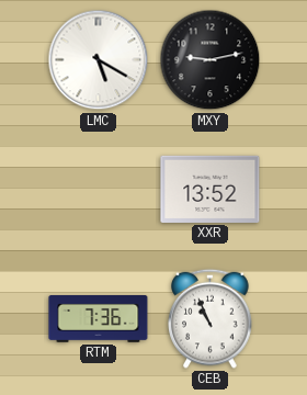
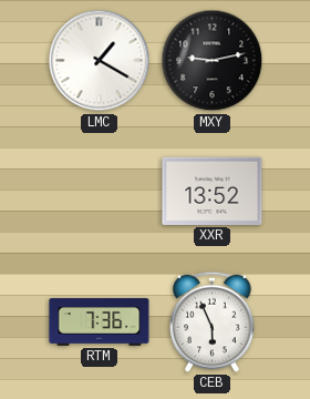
LMC: 5:20 -> 1:20 (100, 61)
CEB: 10:56 -> 5:56 (213, 321)
